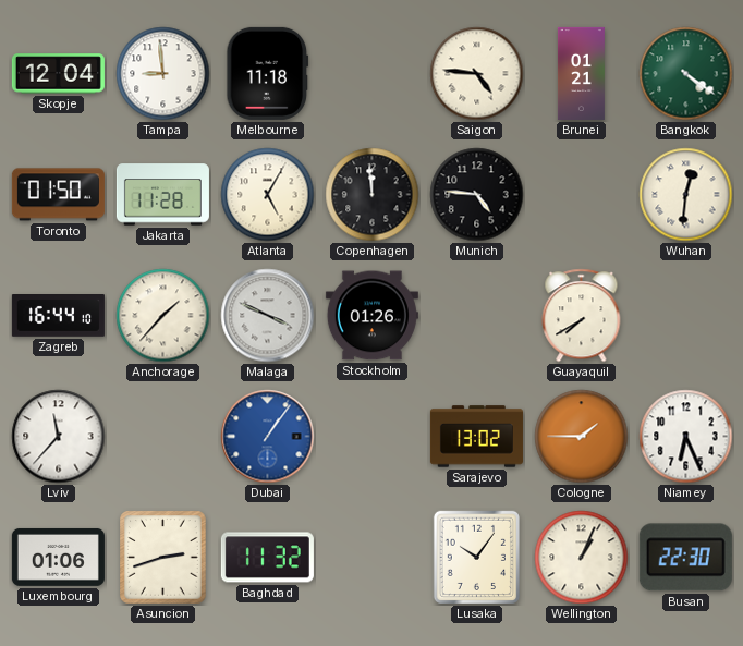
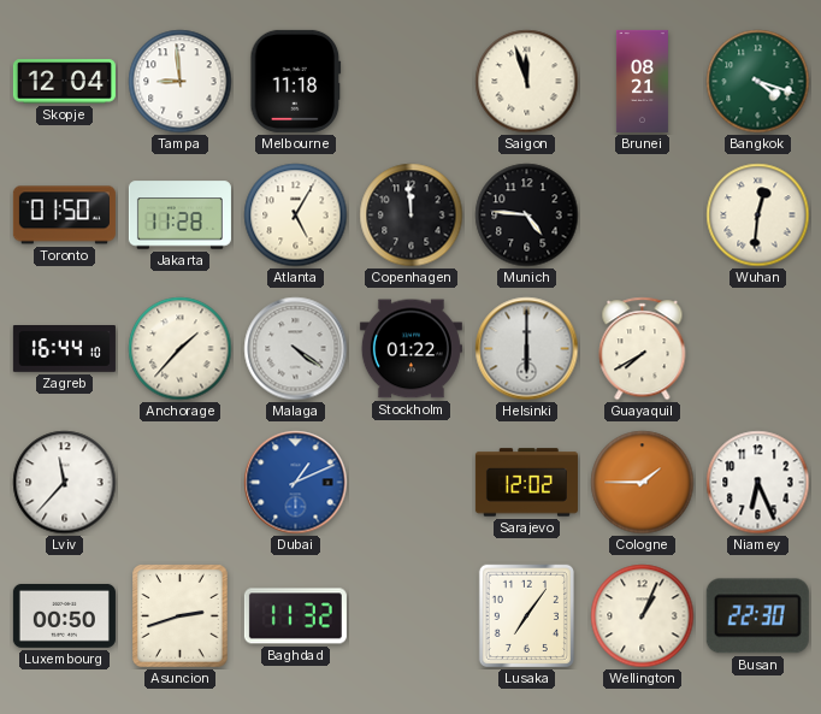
Saigon: 4:46 -> 11:57 (527, 82)
Brunei: 01:21 -> 08:21 (642, 81)
Bangkok: 4:21 -> 4:18 (758, 82)
Malaga: 3:49 -> 4:21 (296, 349)
Stockholm: 01:26 -> 01:22 (410, 349)
Helsinki: none -> 6:00 (527, 349)
Dubai: 1:06 -> 1:11 (296, 483)
Sarajevo: 13:02 -> 12:02 (526, 483)
Luxembourg: 01:06 -> 00:50 (64, 615)
Lusaka: 10:06 -> 7:06 (526, 615)
